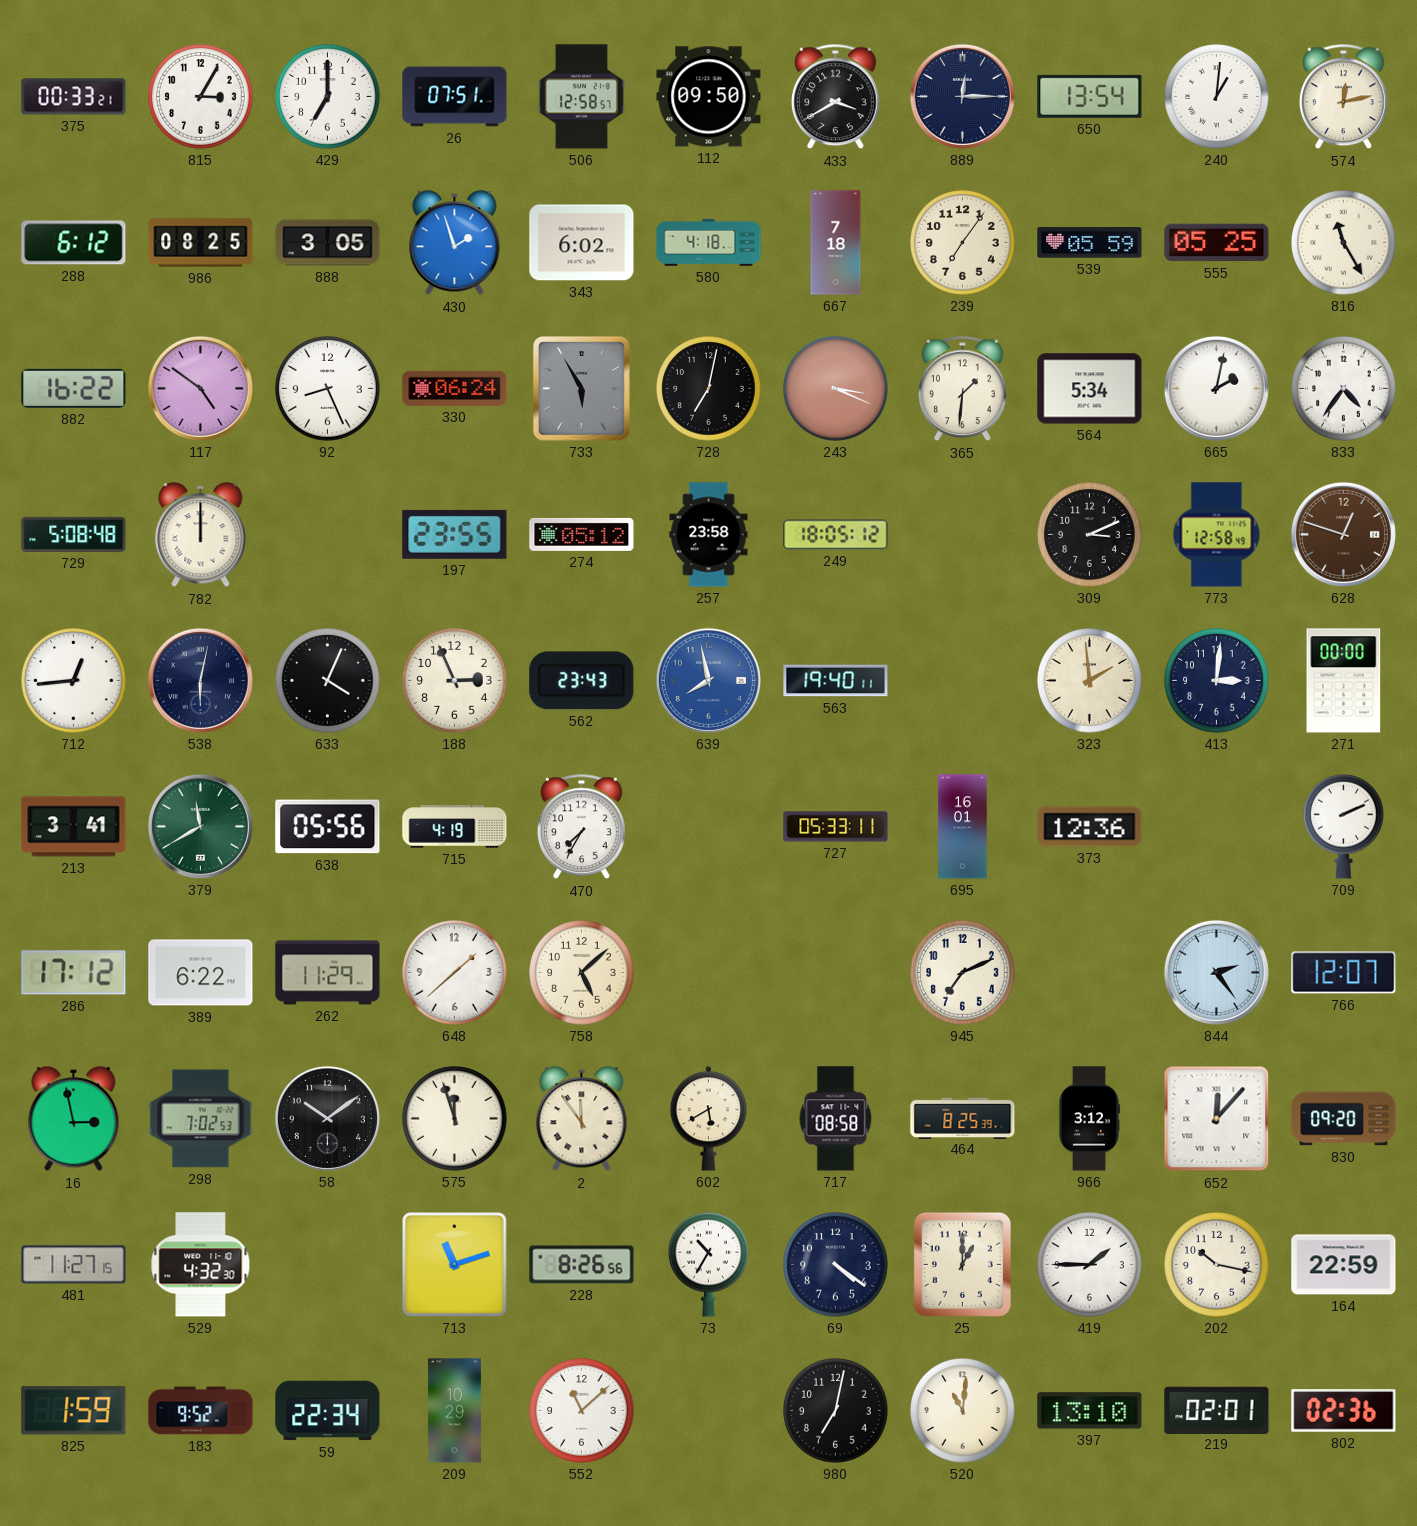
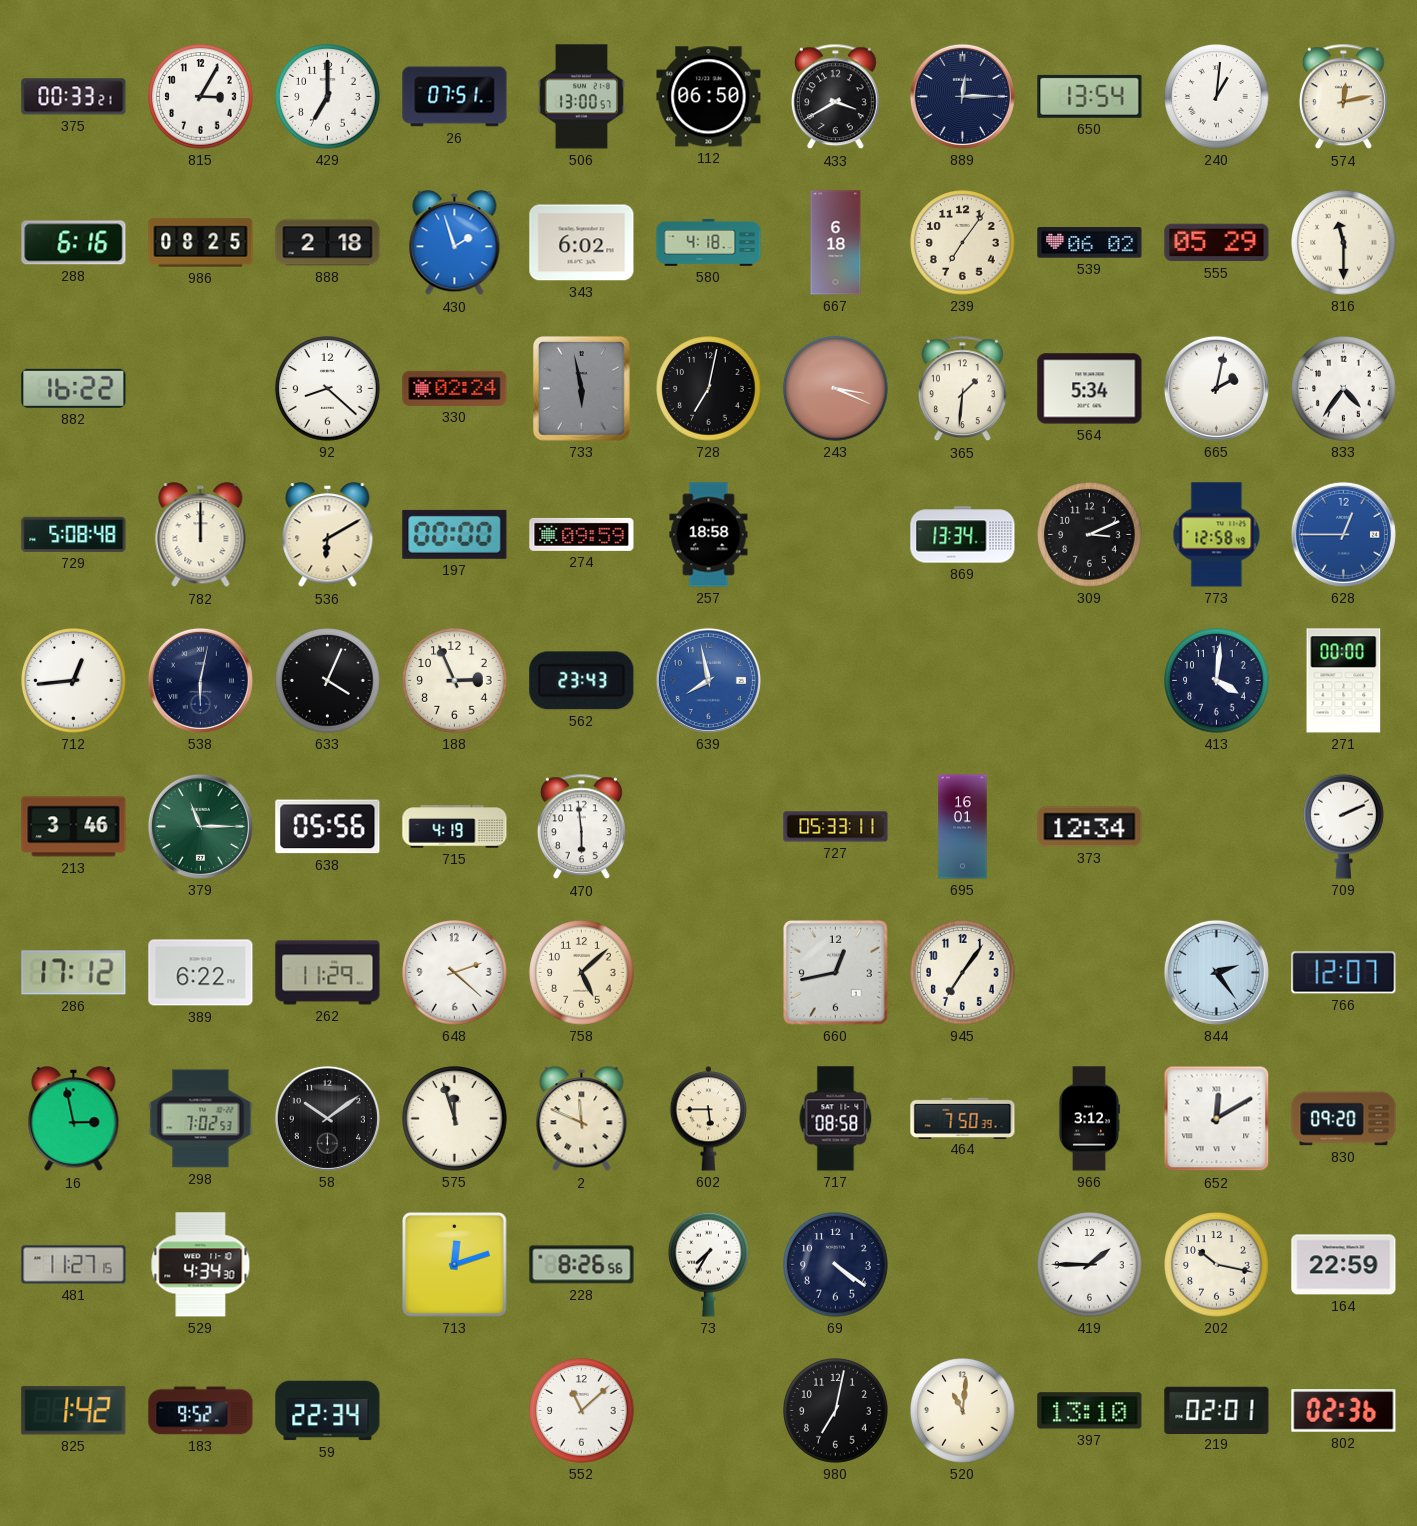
506: 12:58 -> 13:00 (581, 97)
112: 09:50 -> 06:50 (709, 97)
288: 6:12 -> 6:16 (74, 243)
888: 3:05 -> 2:18 (328, 243)
667: 7:18 -> 6:18 (836, 243)
539: 05:59 -> 06:02 (1090, 243)
555: 05:25 -> 05:29 (1217, 243)
816: 11:25 -> 11:30 (1344, 243)
117: 4:51 -> none (200, 388)
92: 8:26 -> 8:22 (328, 389)
330: 06:24 -> 02:24 (455, 388)
733: 5:55 -> 5:58 (581, 388)
536: none -> 6:10 (328, 535)
197: 23:55 -> 00:00 (455, 534)
274: 05:12 -> 09:59 (582, 534)
257: 23:58 -> 18:58 (709, 535)
249: 18:05 -> none (836, 535)
869: none -> 13:34 (963, 535)
628: 12:48 -> 12:45 (1343, 534)
628 dial: brown -> blue (1343, 534)
563: 19:40 -> none (836, 681)
323: 1:59 -> none (1090, 681)
413: 3:01 -> 4:01 (1217, 681)
213: 3:41 -> 3:46 (74, 827)
379: 11:40 -> 11:15 (200, 826)
470: 7:35 -> 5:59 (581, 827)
373: 12:36 -> 12:34 (1090, 827)
648: 1:38 -> 2:22 (455, 973)
660: none -> 12:43 (836, 973)
945: 7:11 -> 7:06 (963, 973)
2: 11:54 -> 11:49 (582, 1119)
602: 5:40 -> 5:45 (709, 1119)
464: 8:25 -> 7:50 (963, 1118)
652: 12:07 -> 12:10 (1217, 1119)
529: 4:32 -> 4:34 (201, 1265)
713: 11:12 -> 12:12 (455, 1265)
73: 10:35 -> 7:35 (709, 1264)
25: 1:00 -> none (962, 1264)
825: 1:59 -> 1:42 (74, 1411)
209: 10:29 -> none (454, 1411)
